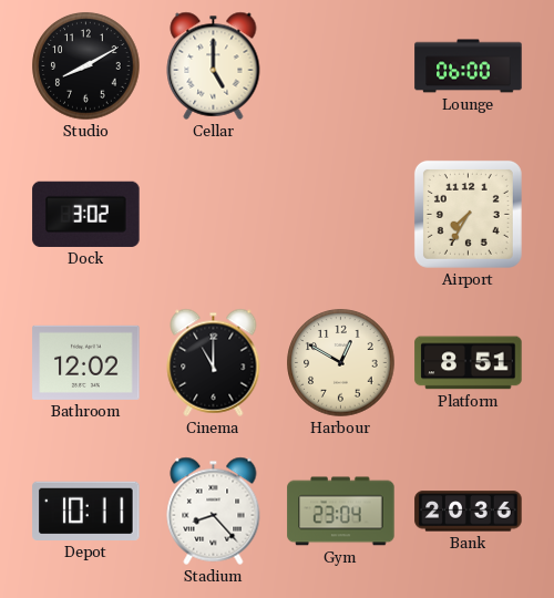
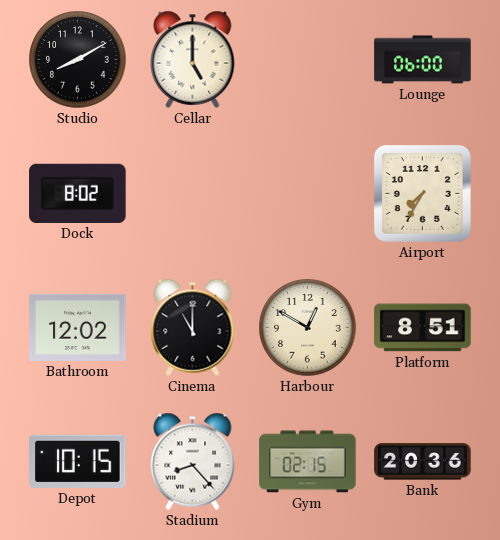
Dock: 3:02 -> 8:02 (78, 193)
Depot: 10:11 -> 10:15 (78, 461)
Gym: 23:04 -> 02:15 (308, 462)
